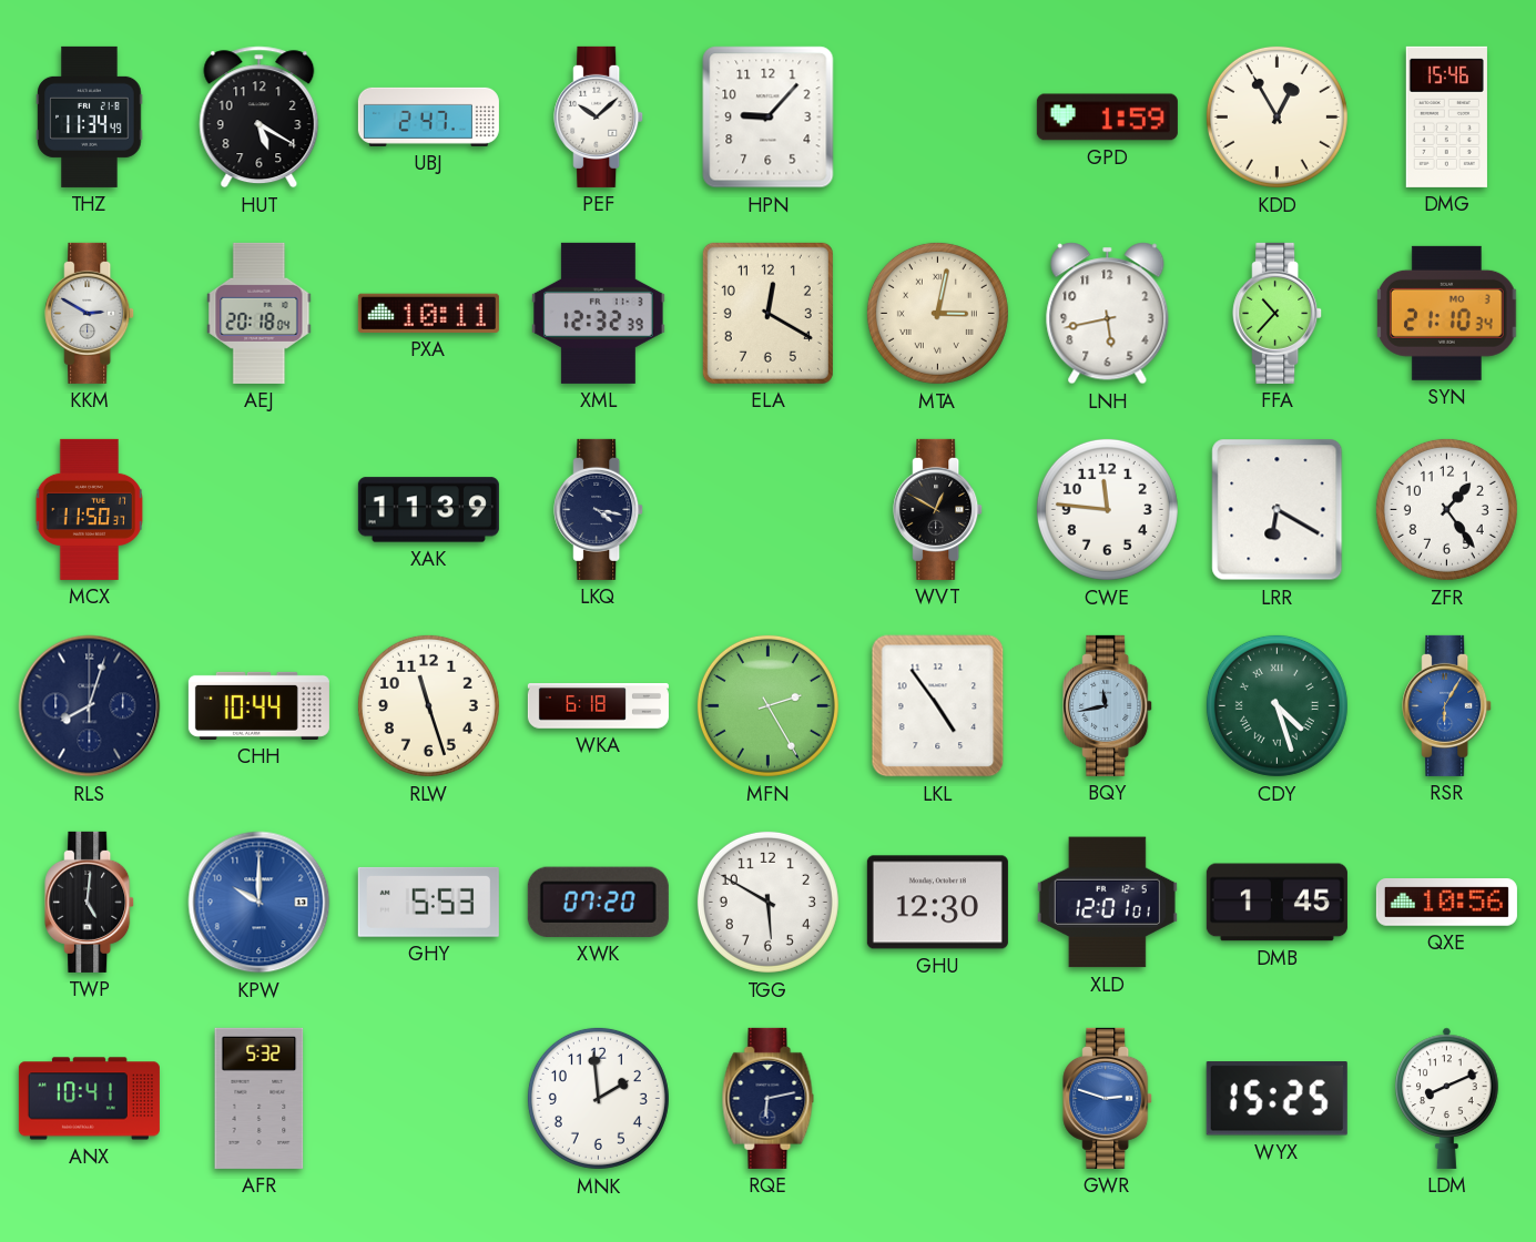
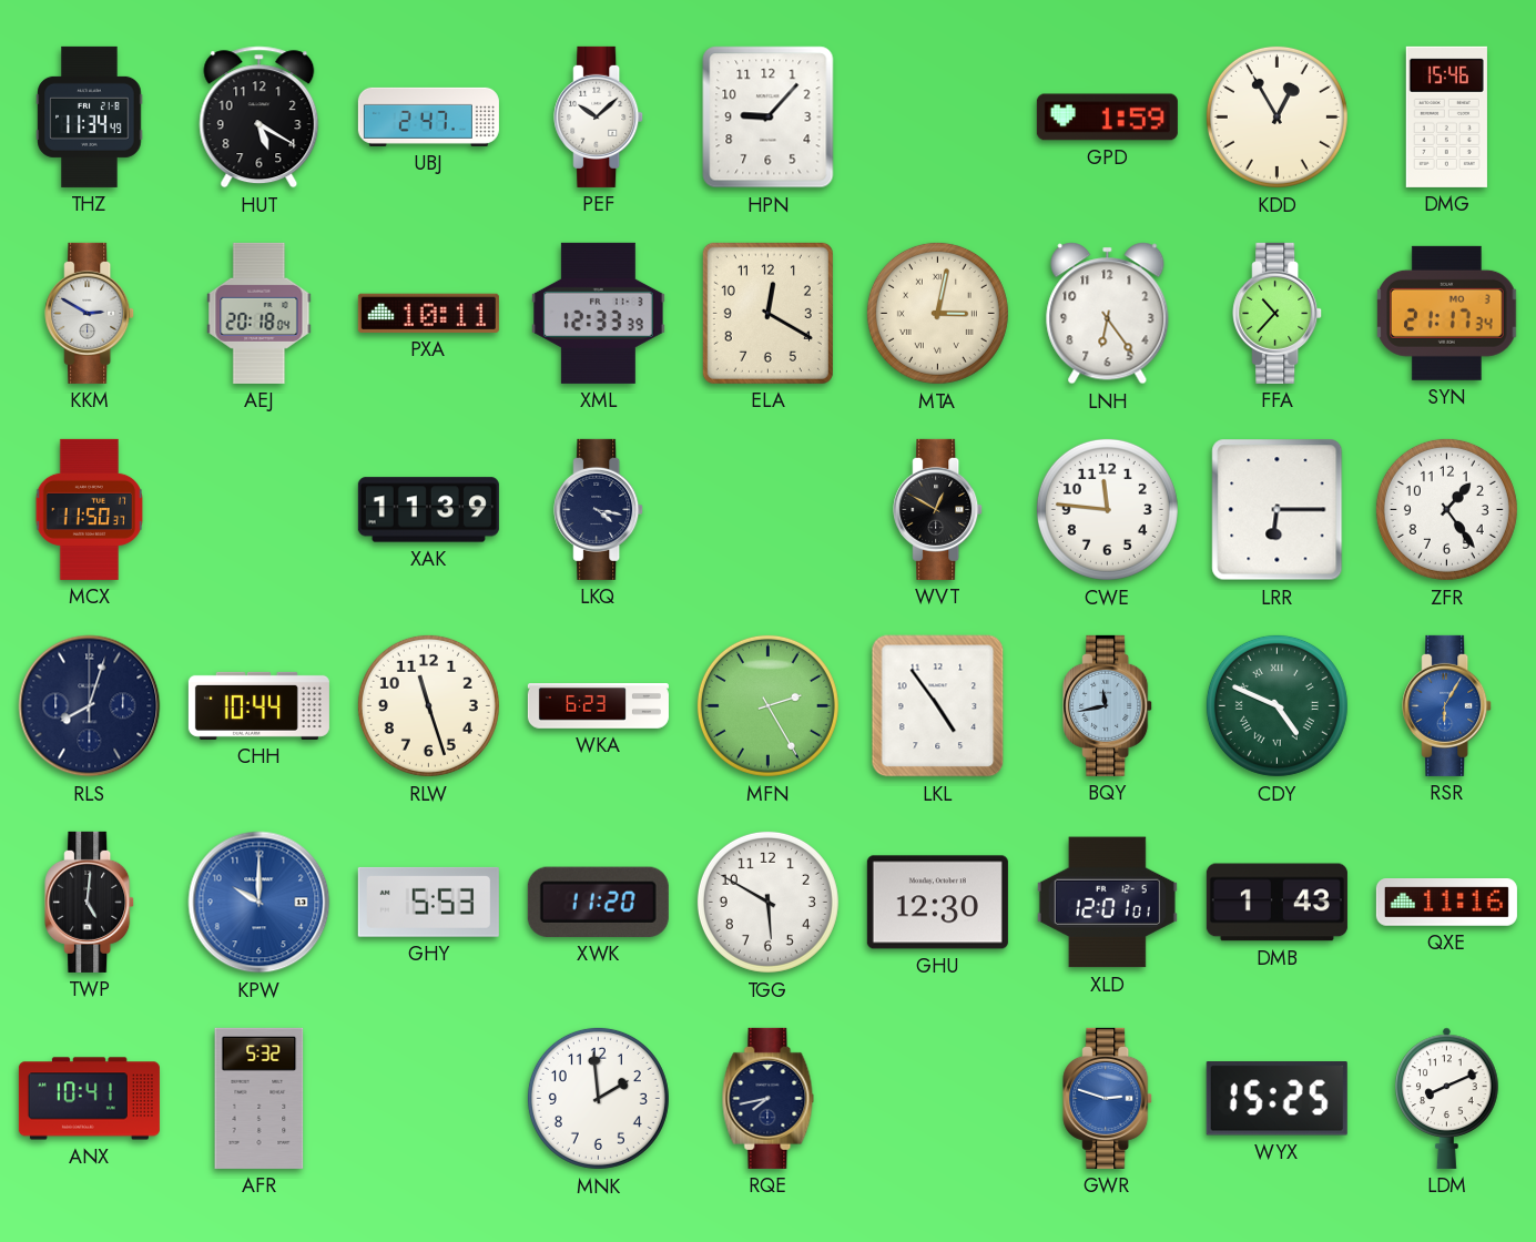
XML: 12:32 -> 12:33 (599, 313)
LNH: 5:43 -> 6:24 (1108, 314)
SYN: 21:10 -> 21:17 (1447, 313)
LRR: 6:20 -> 6:15 (1278, 510)
WKA: 6:18 -> 6:23 (598, 706)
CDY: 4:27 -> 4:49 (1276, 705)
XWK: 07:20 -> 11:20 (598, 902)
DMB: 1:45 -> 1:43 (1276, 903)
QXE: 10:56 -> 11:16 (1446, 903)
RQE: 6:13 -> 7:43 (769, 1098)
